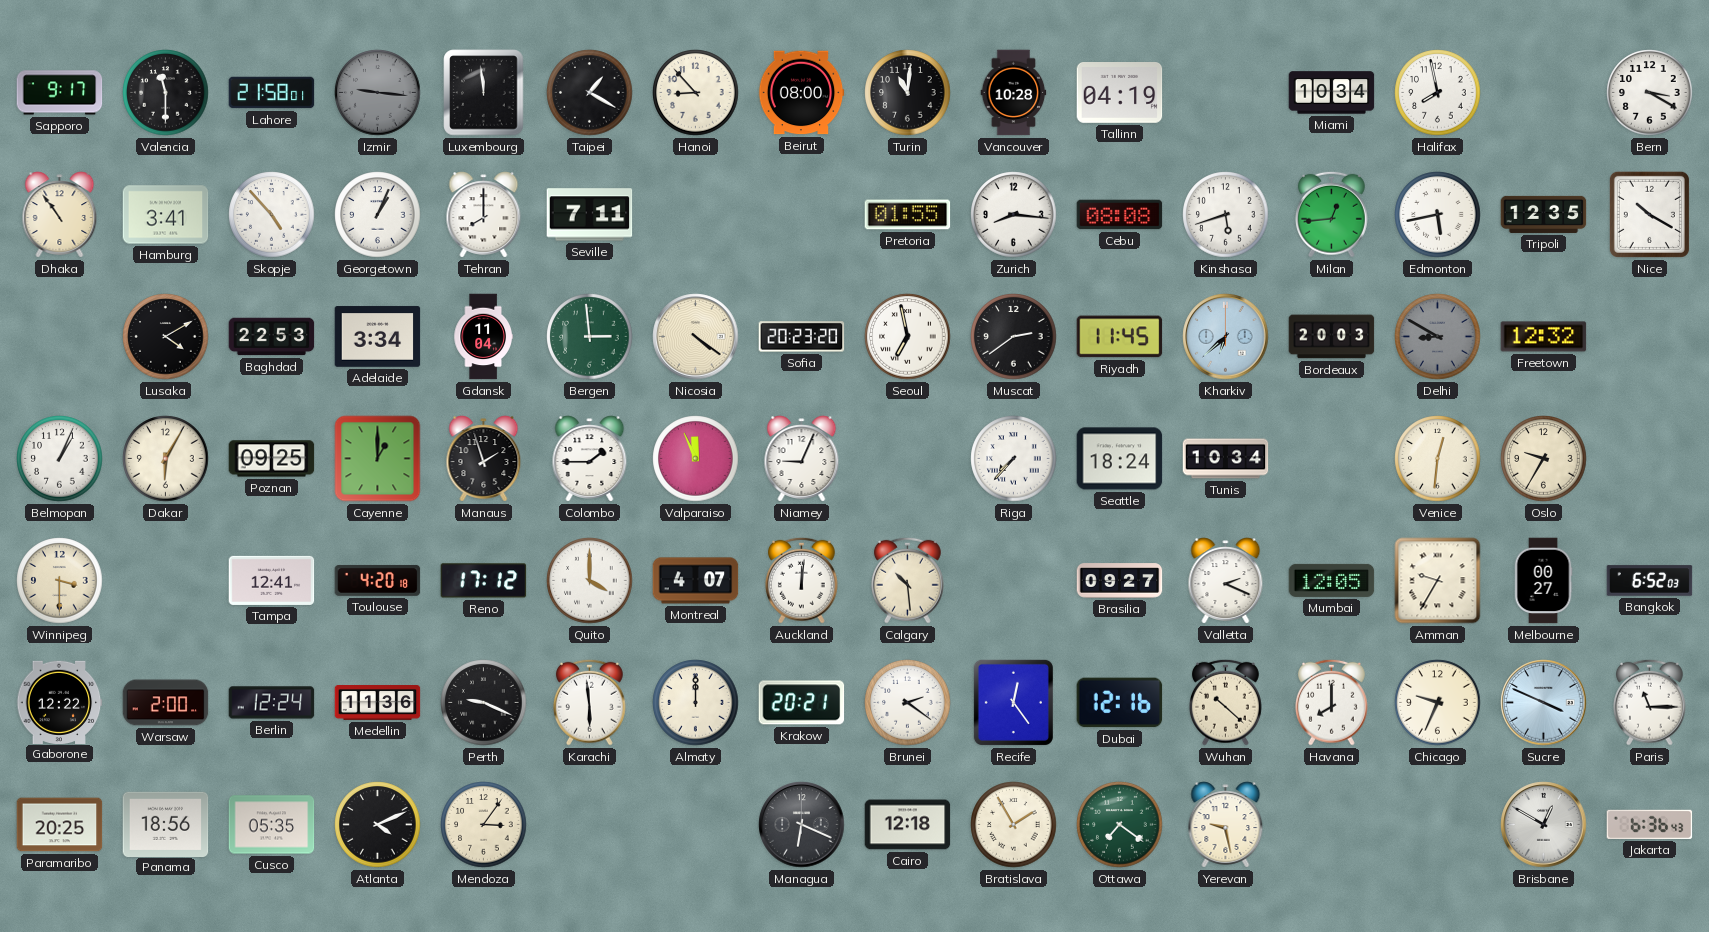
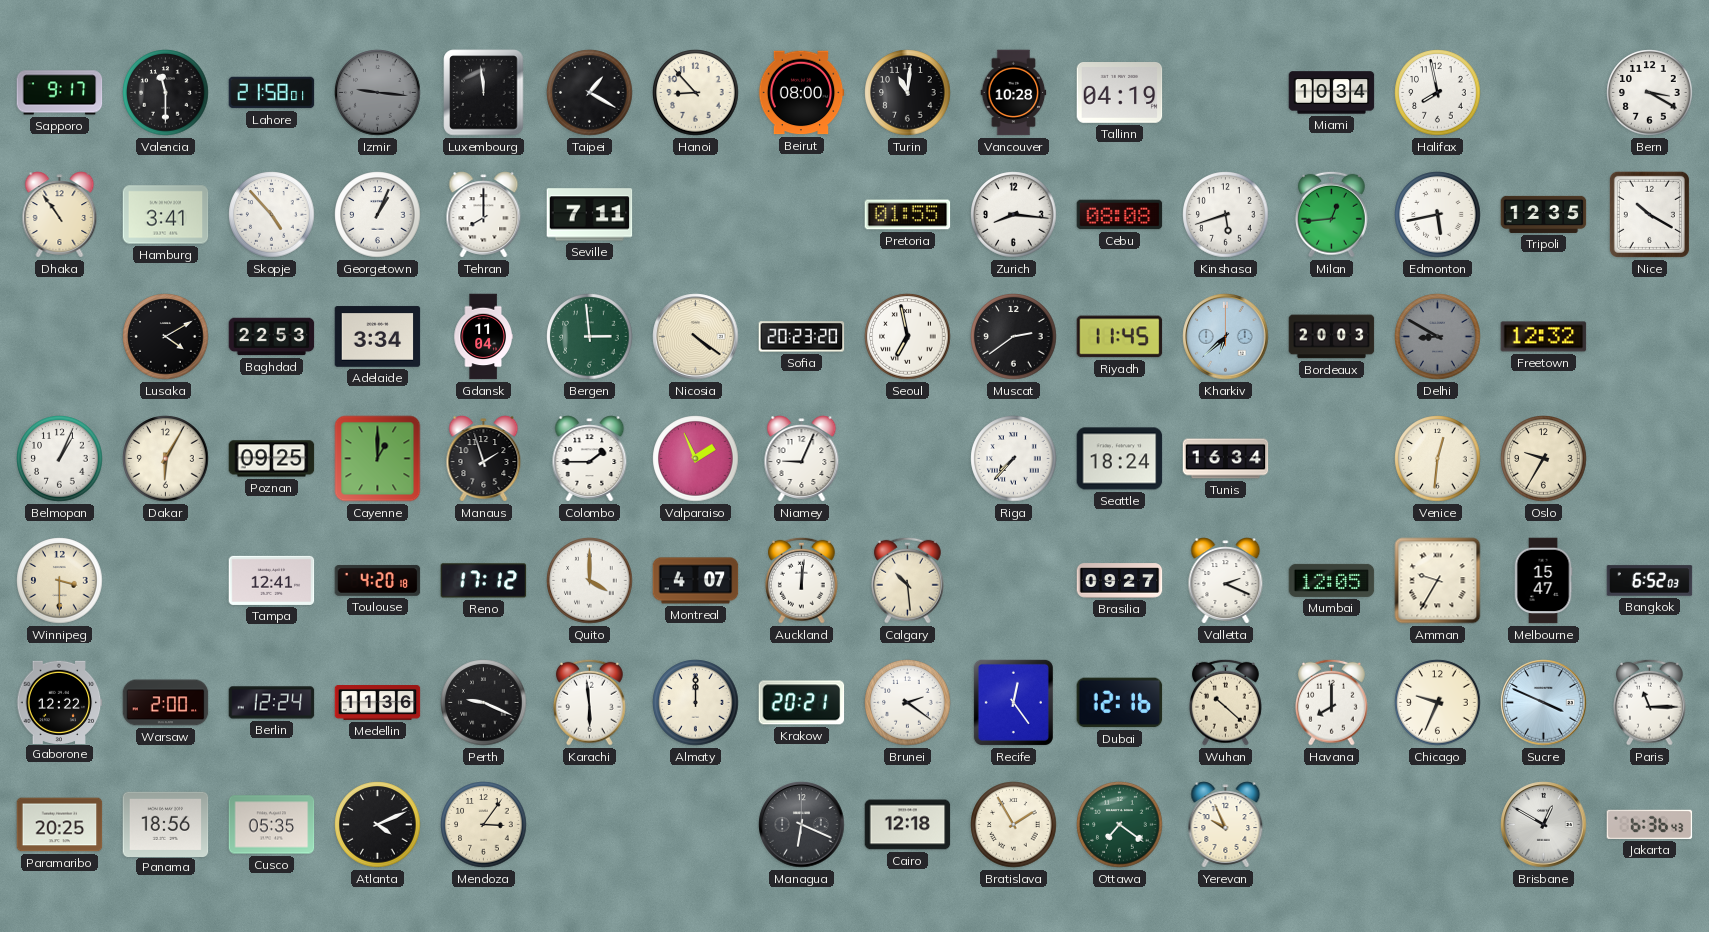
Valparaiso: 11:56 -> 1:56 (696, 459)
Tunis: 10:34 -> 16:34 (1226, 459)
Melbourne: 00:27 -> 15:47 (1543, 581)
Yerevan: 9:28 -> 9:56 (1226, 825)
